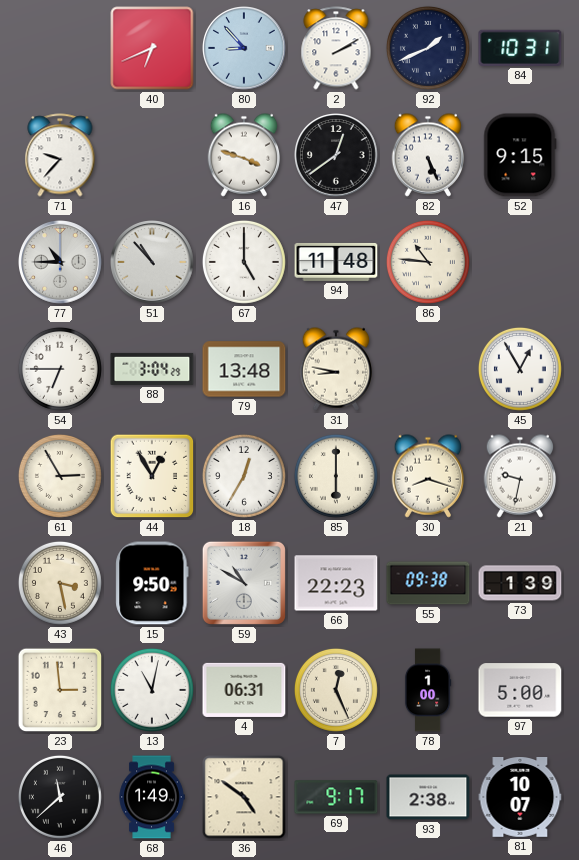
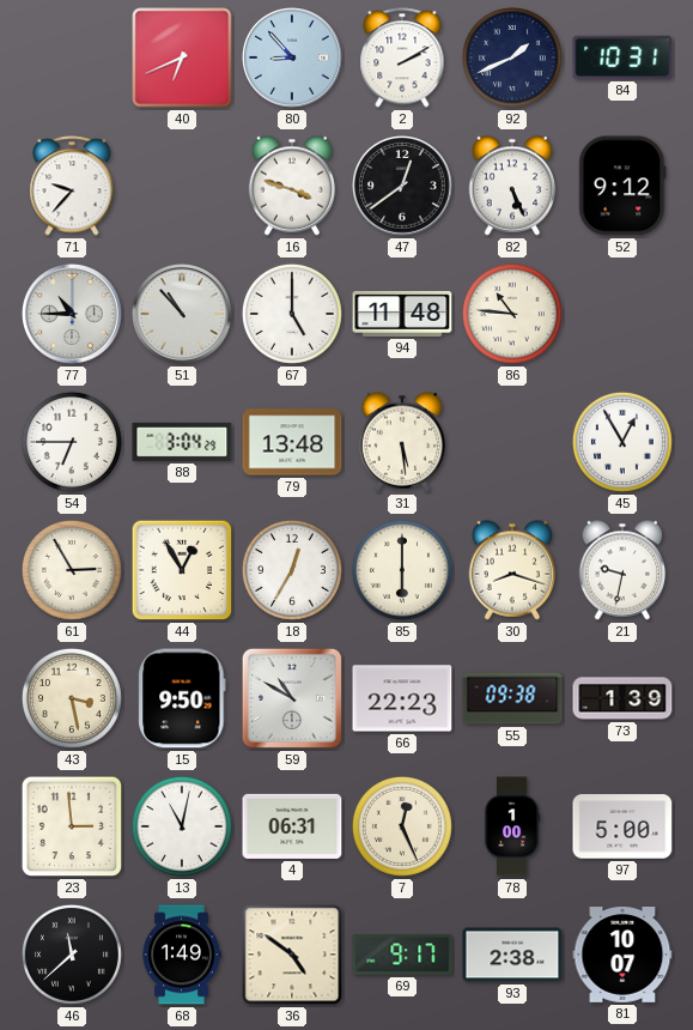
52: 9:15 -> 9:12 (622, 186)
31: 8:47 -> 5:29 (402, 442)
